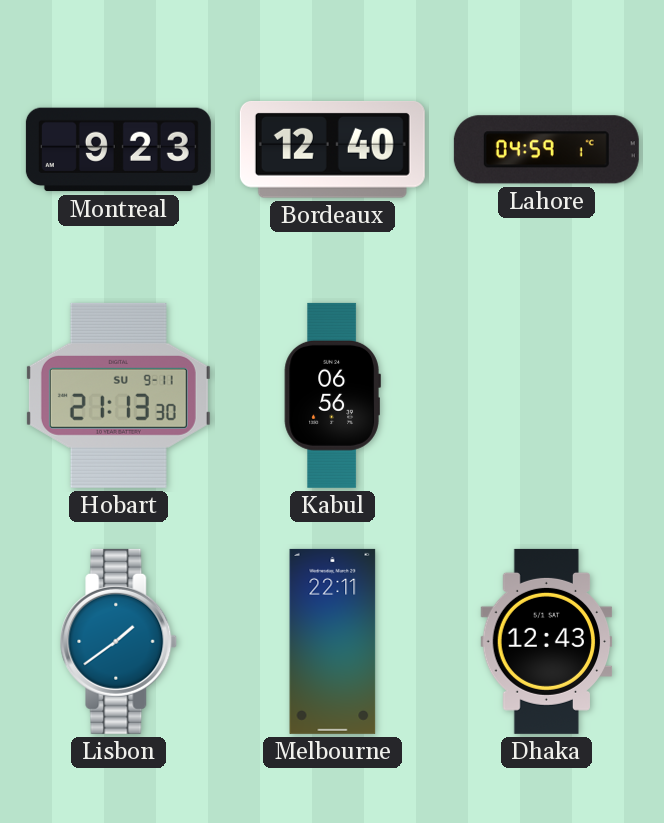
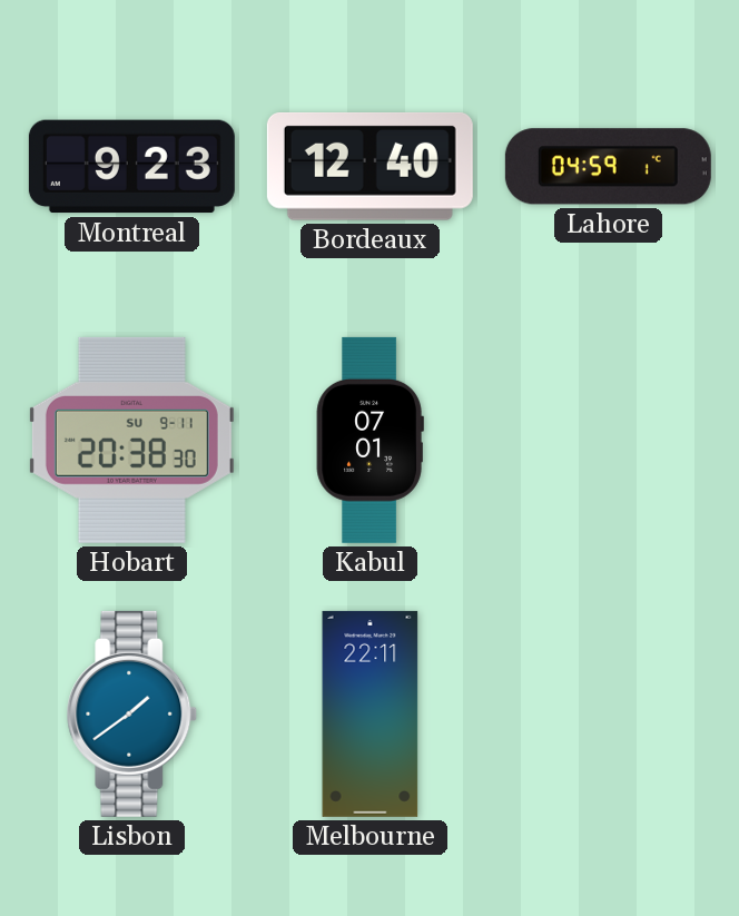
Hobart: 21:13 -> 20:38 (131, 440)
Kabul: 06:56 -> 07:01 (369, 440)
Dhaka: 12:43 -> none (547, 641)
